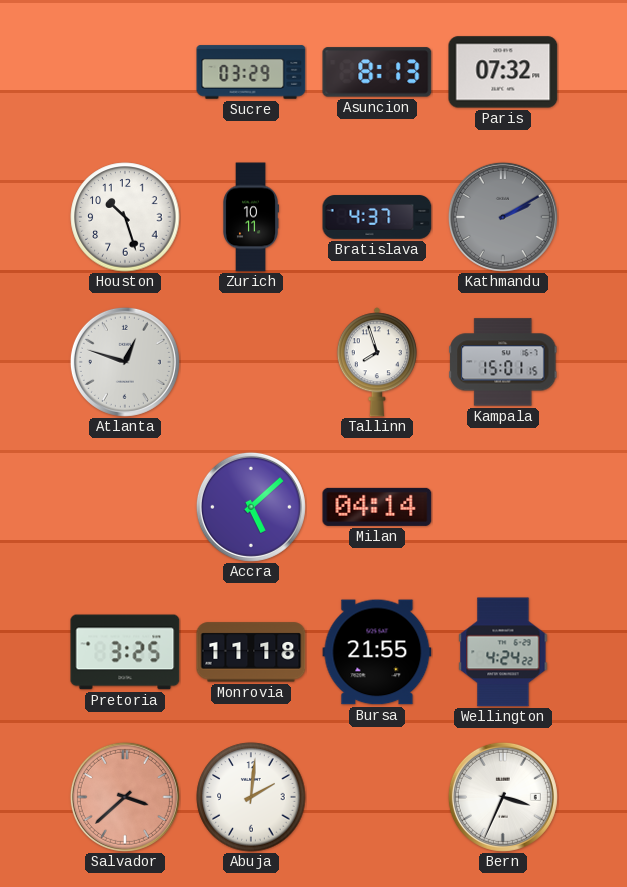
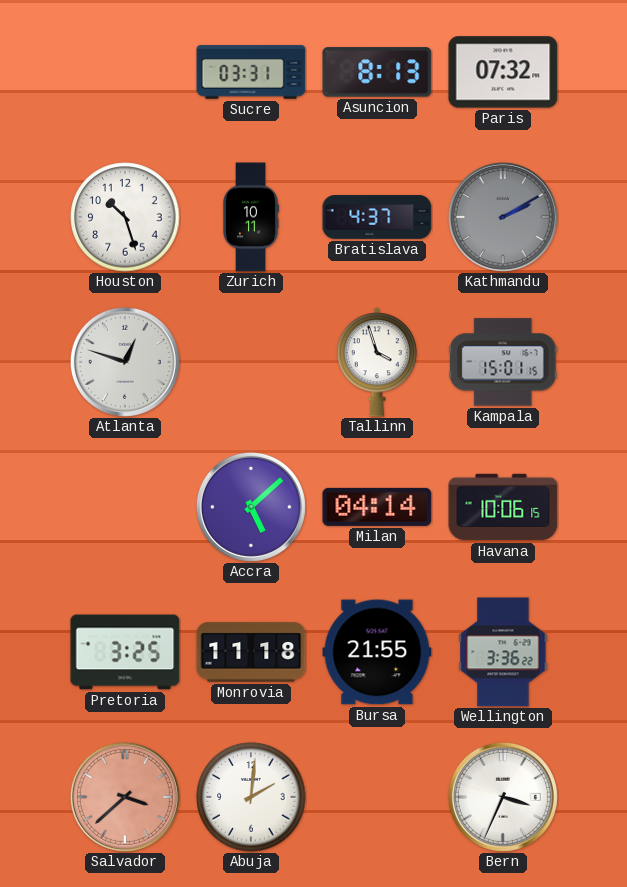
Sucre: 03:29 -> 03:31 (251, 72)
Tallinn: 7:57 -> 3:57 (377, 362)
Havana: none -> 10:06 (503, 507)
Wellington: 4:24 -> 3:36 (503, 652)
